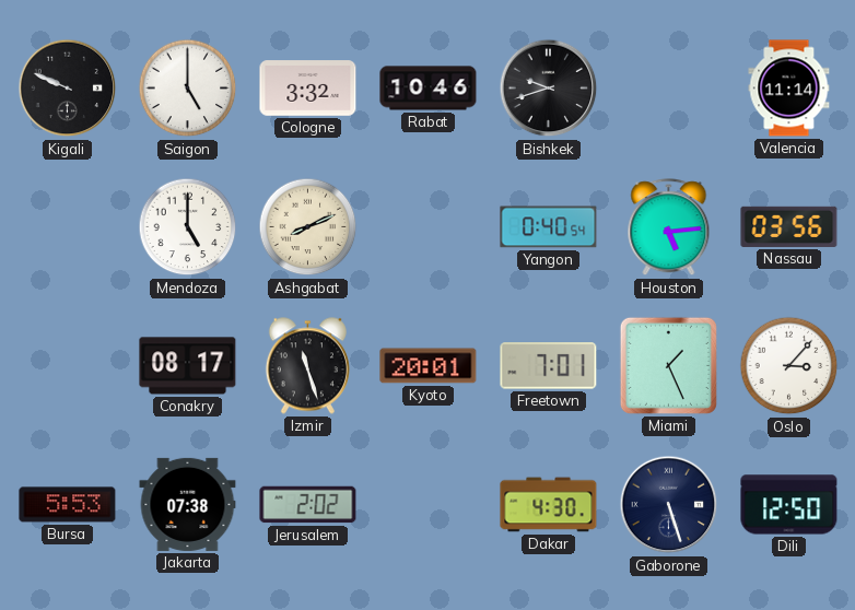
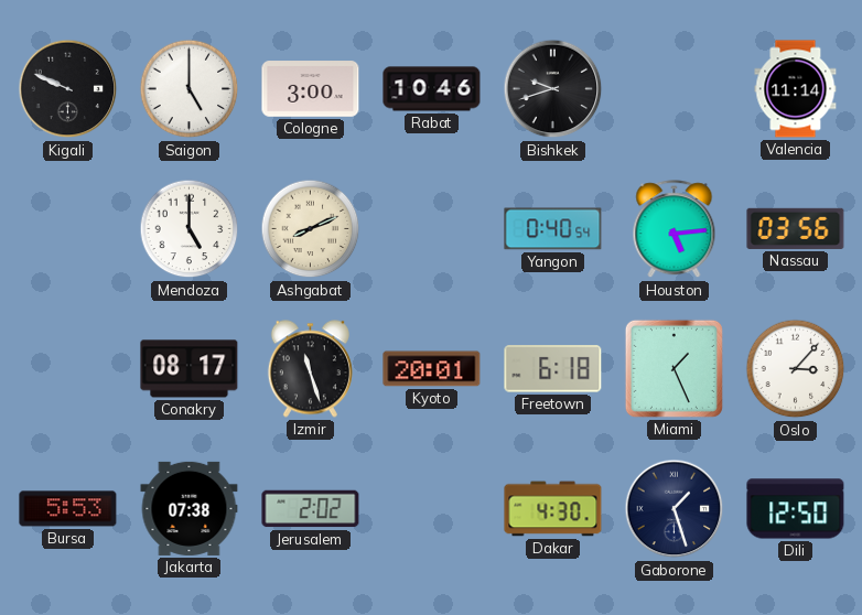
Cologne: 3:32 -> 3:00 (311, 89)
Freetown: 7:01 -> 6:18 (553, 369)
Gaborone: 5:27 -> 1:27 (675, 509)
